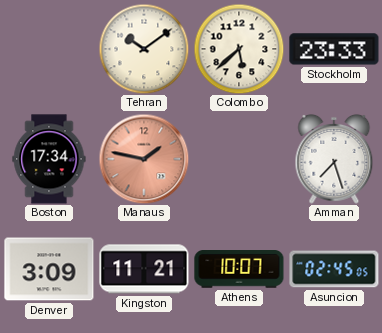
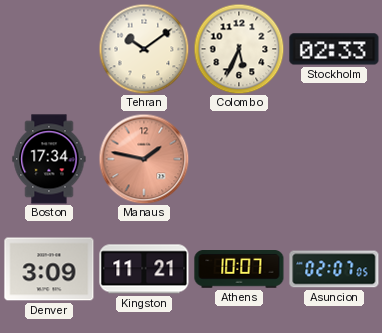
Colombo: 5:38 -> 5:34 (239, 49)
Stockholm: 23:33 -> 02:33 (334, 49)
Amman: 7:27 -> none (334, 159)
Asuncion: 02:45 -> 02:07 (334, 269)
